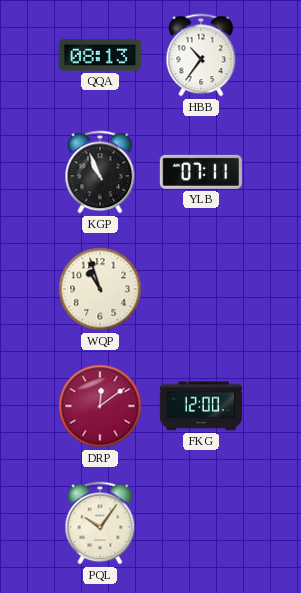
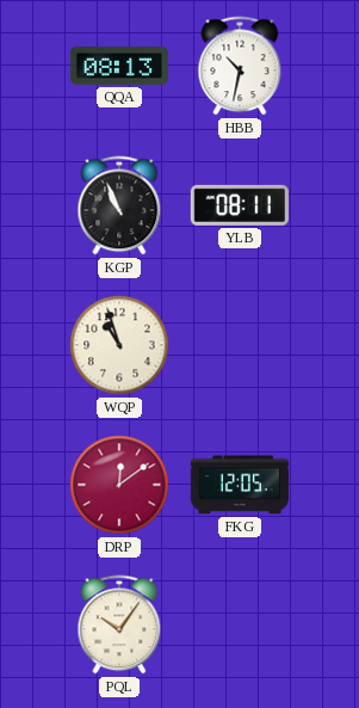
HBB: 10:36 -> 10:32 (240, 66)
YLB: 07:11 -> 08:11 (240, 205)
FKG: 12:00 -> 12:05 (240, 485)
